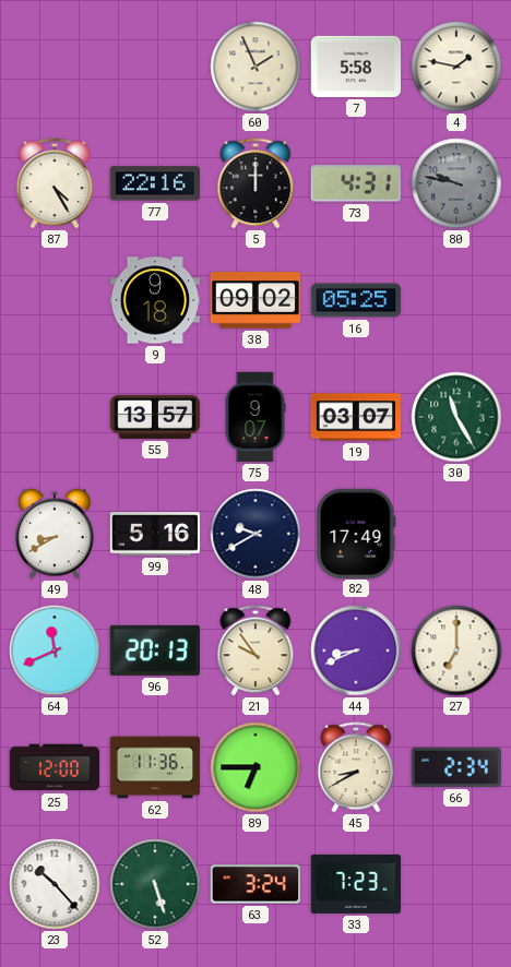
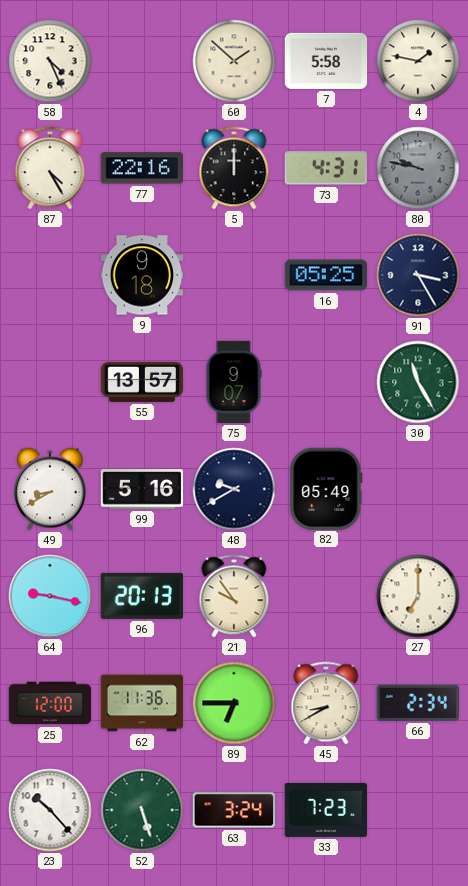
58: none -> 4:26 (50, 61)
60: 1:56 -> 1:52 (234, 61)
38: 09:02 -> none (255, 300)
91: none -> 3:25 (418, 275)
19: 03:07 -> none (355, 417)
82: 17:49 -> 05:49 (326, 488)
64: 11:41 -> 9:17 (50, 596)
44: 8:41 -> none (356, 650)
